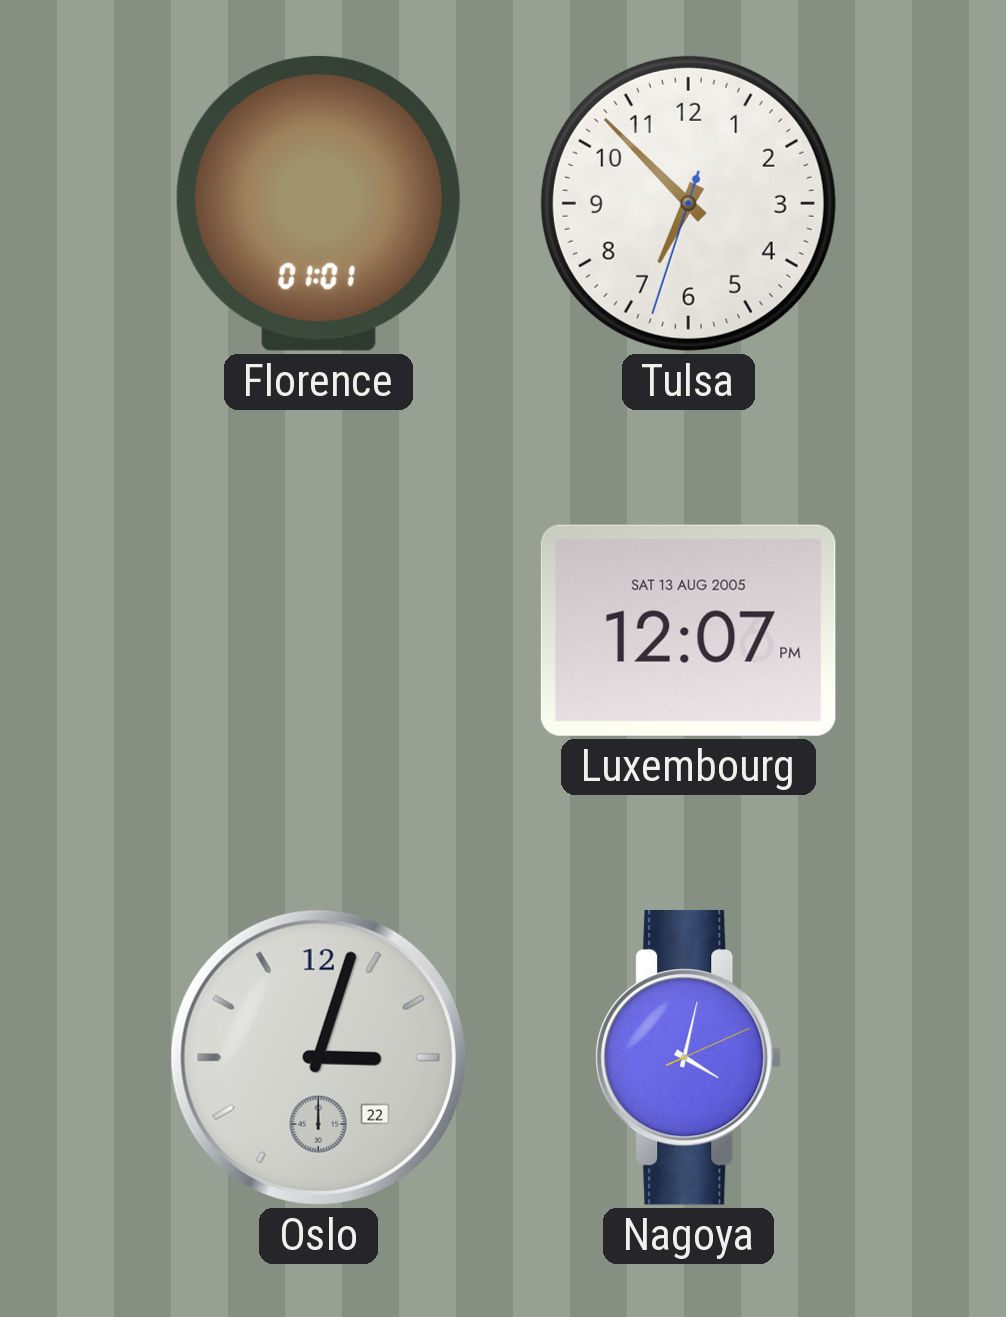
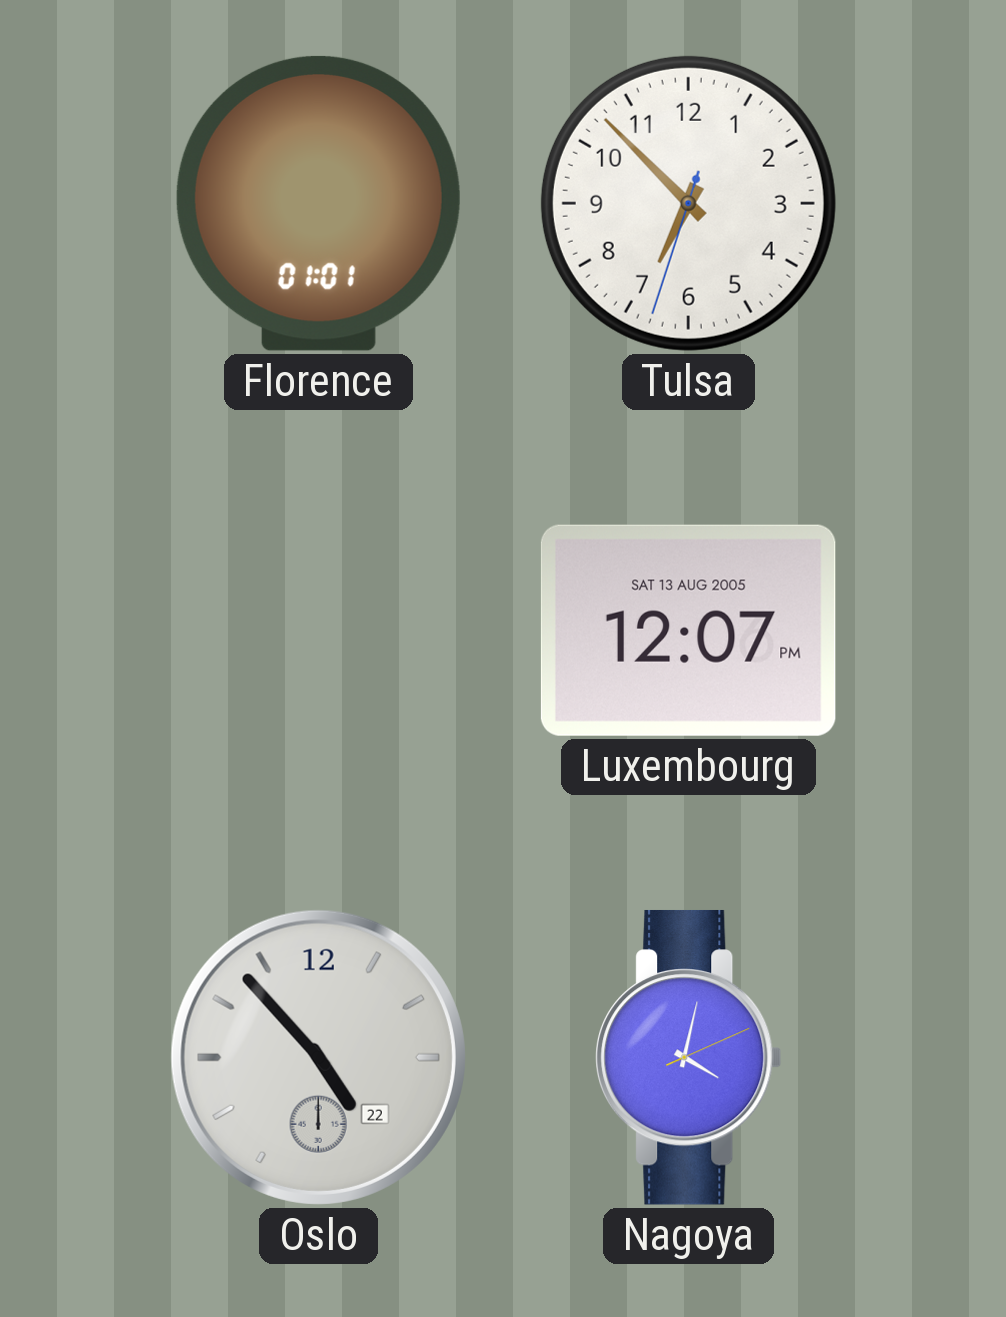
Oslo: 3:03 -> 4:53 (318, 1057)
